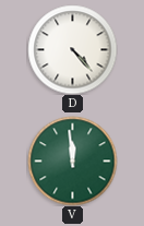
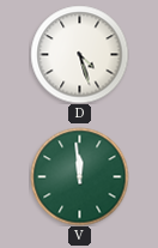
D: 4:23 -> 4:27 (79, 54)
